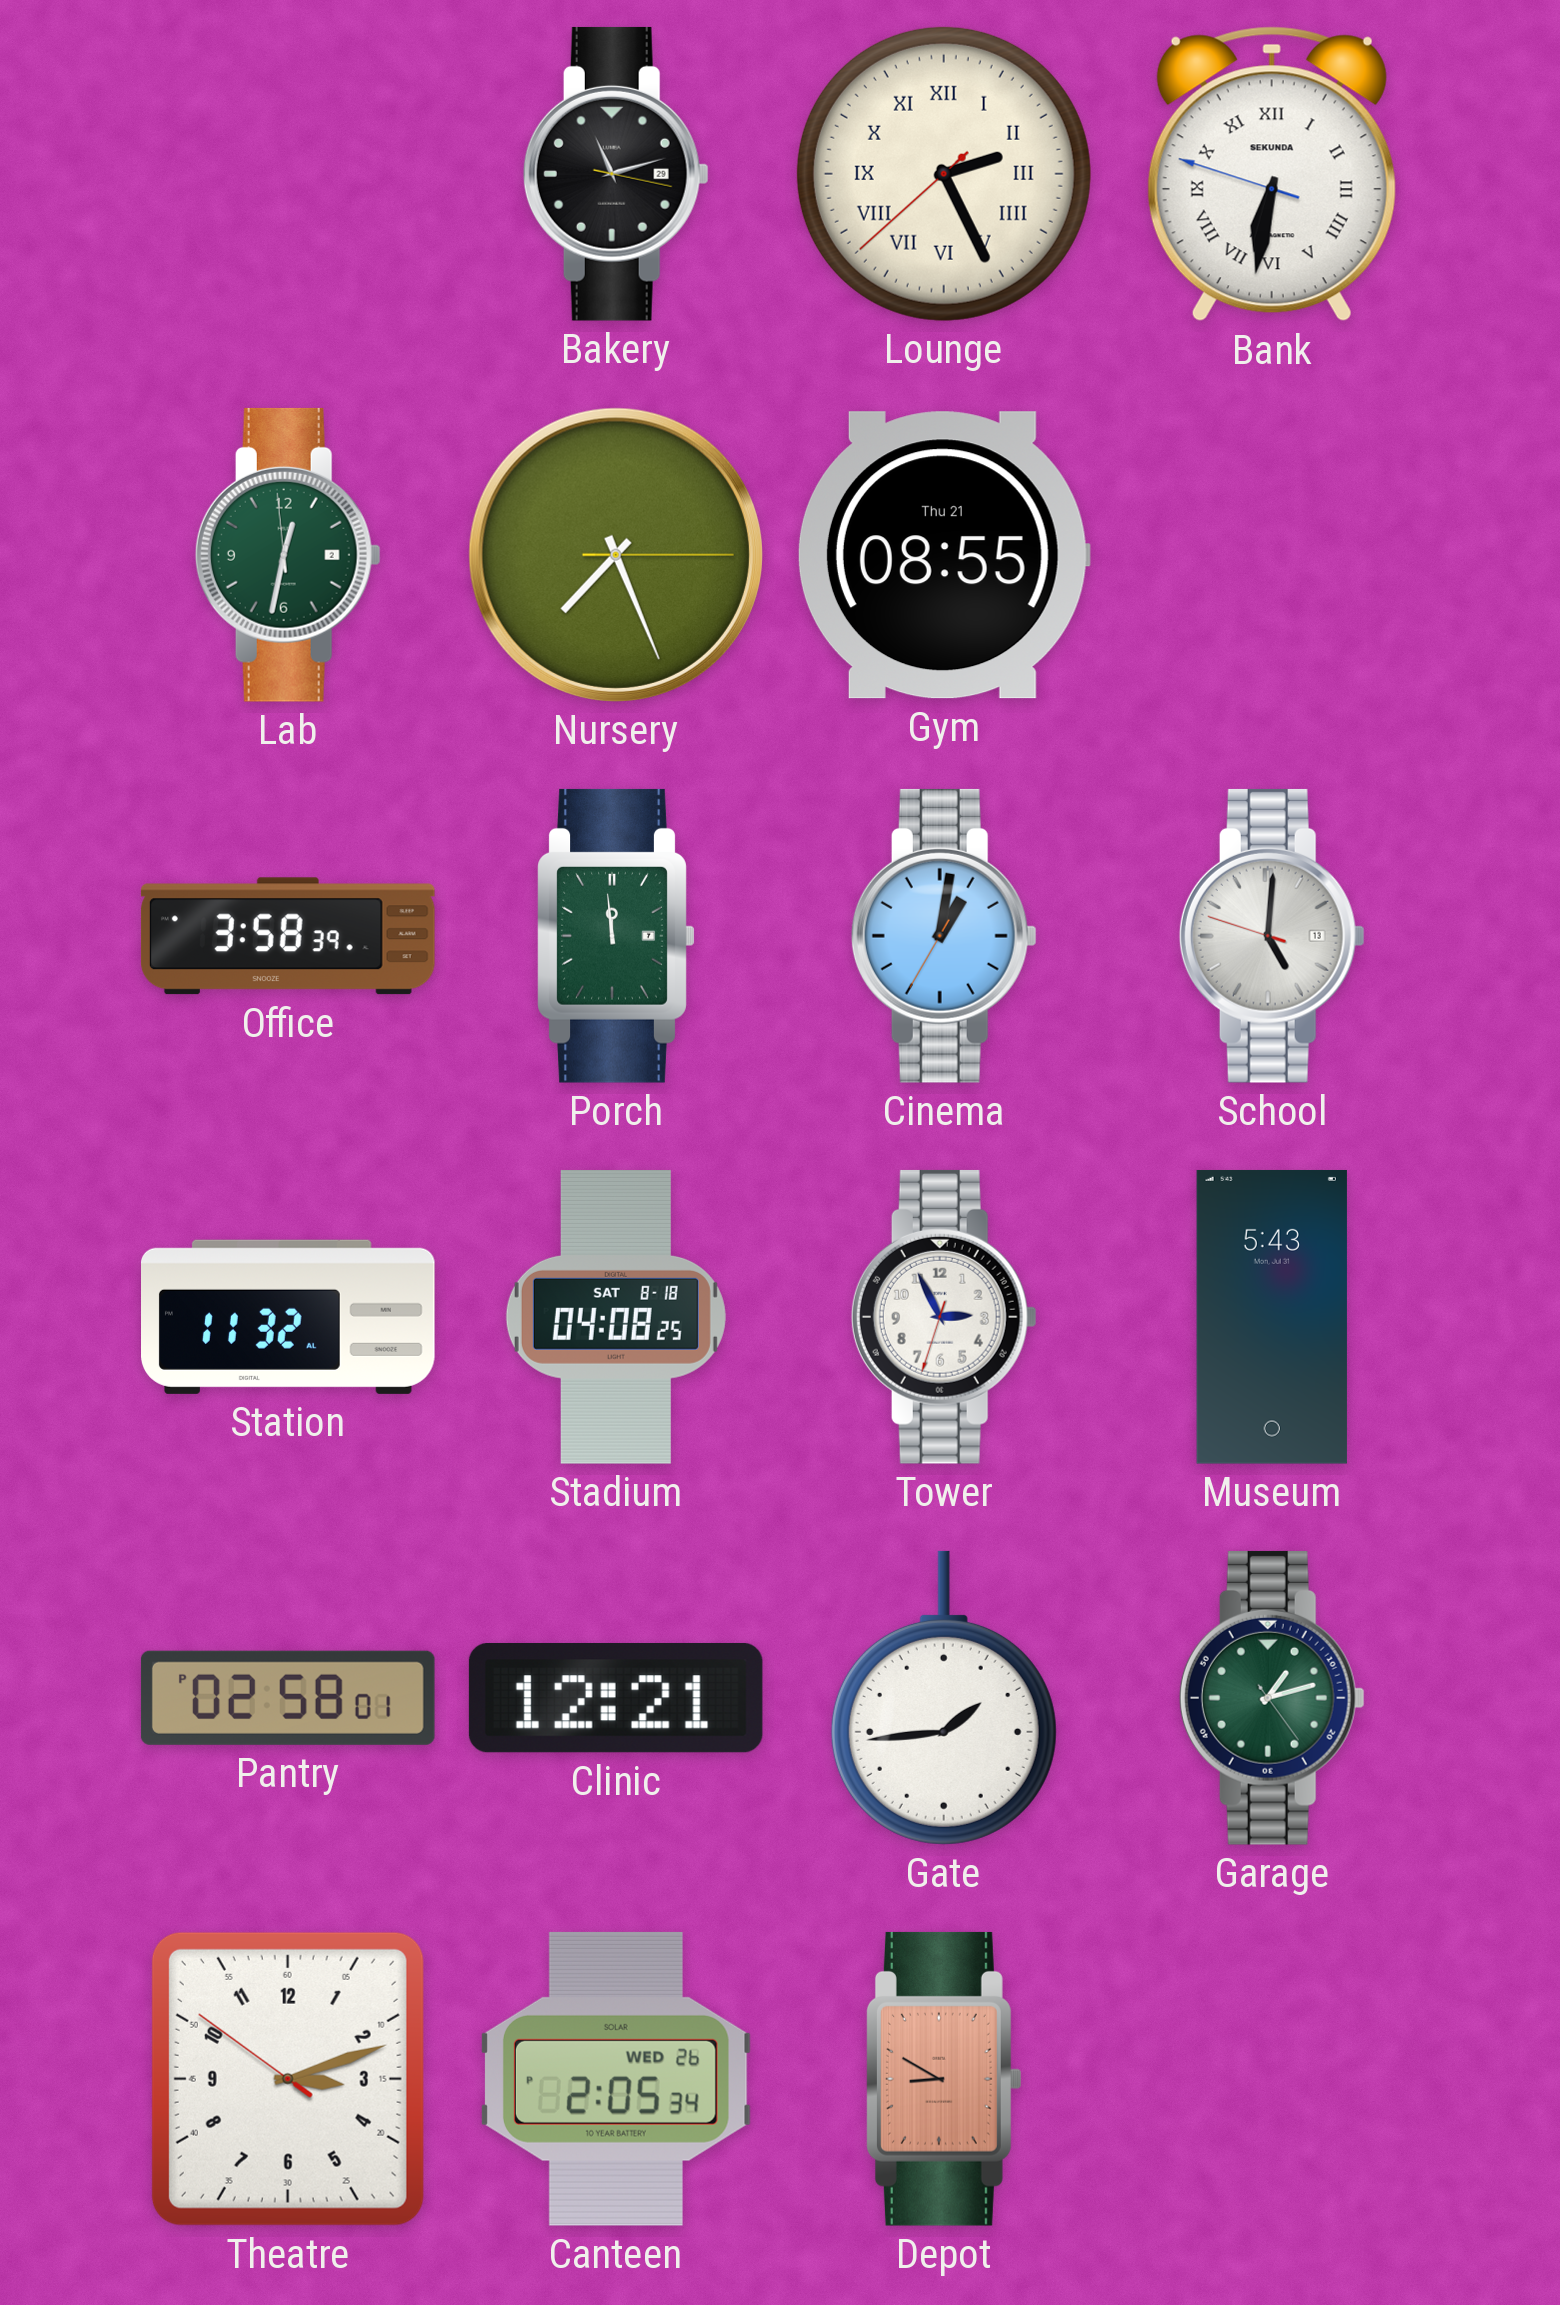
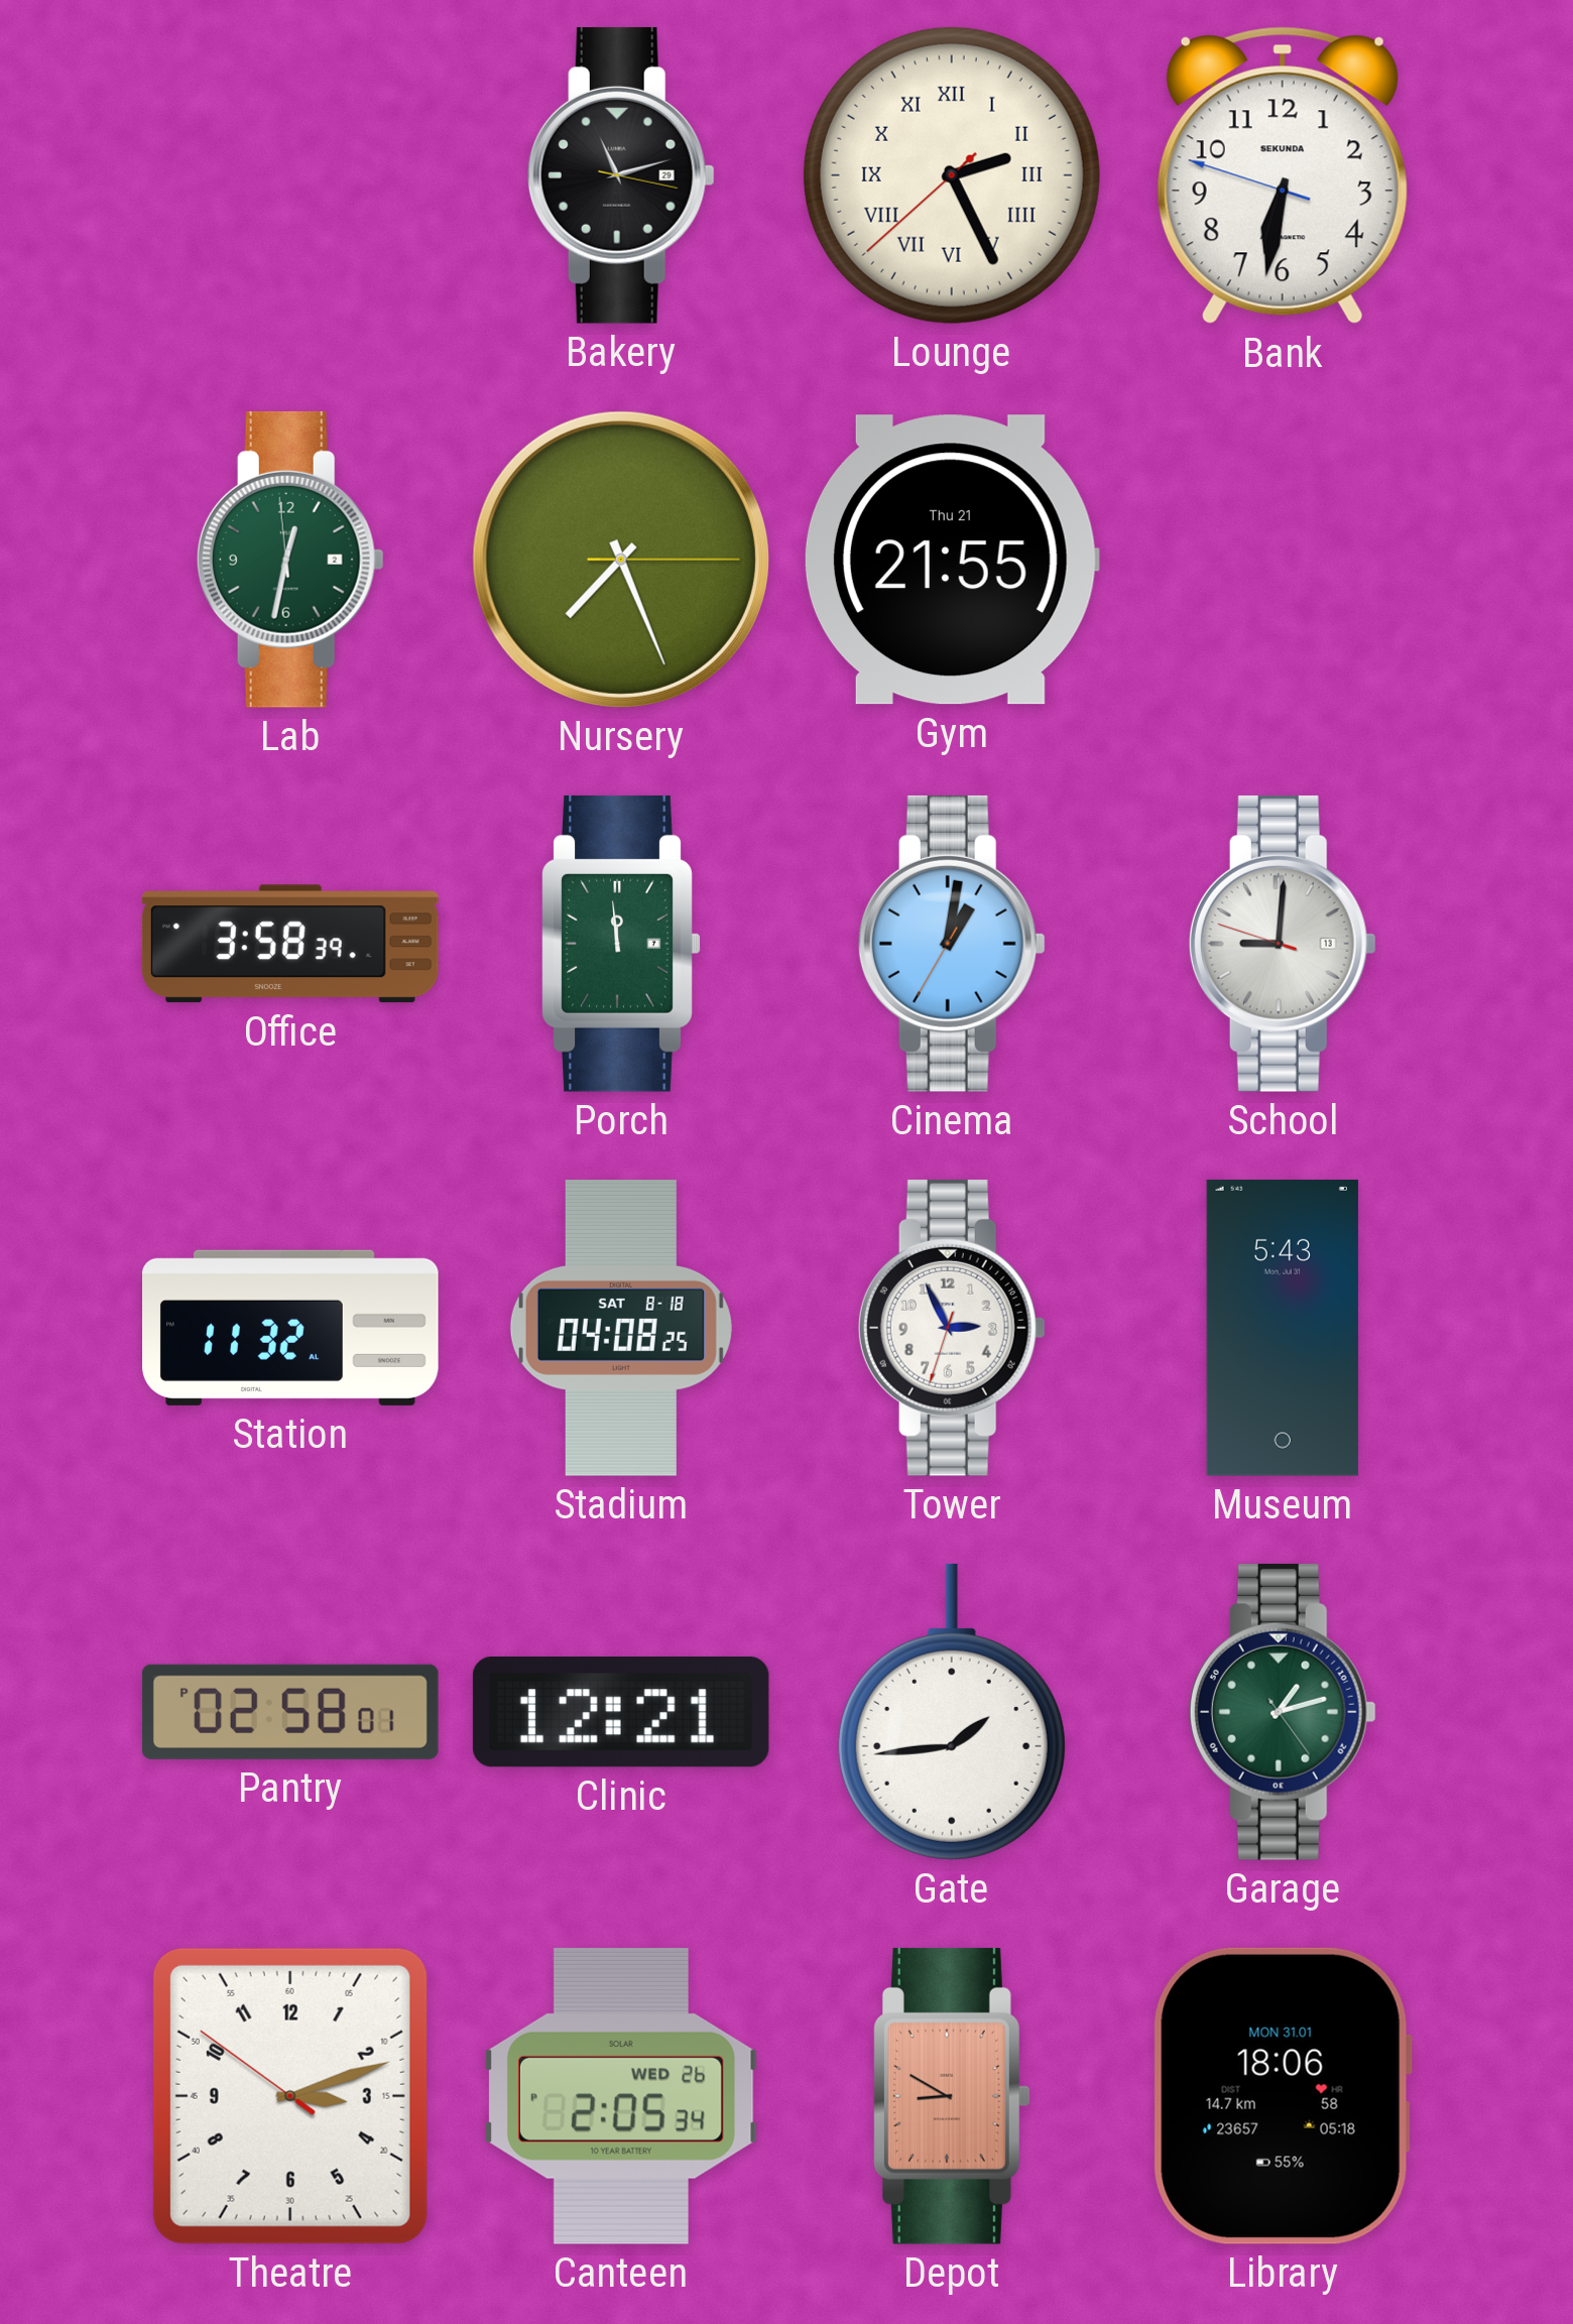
Bank numerals: Roman -> Arabic (1283, 175)
Gym: 08:55 -> 21:55 (952, 560)
School: 5:00 -> 9:00 (1283, 944)
Library: none -> 18:06 (1283, 2096)
